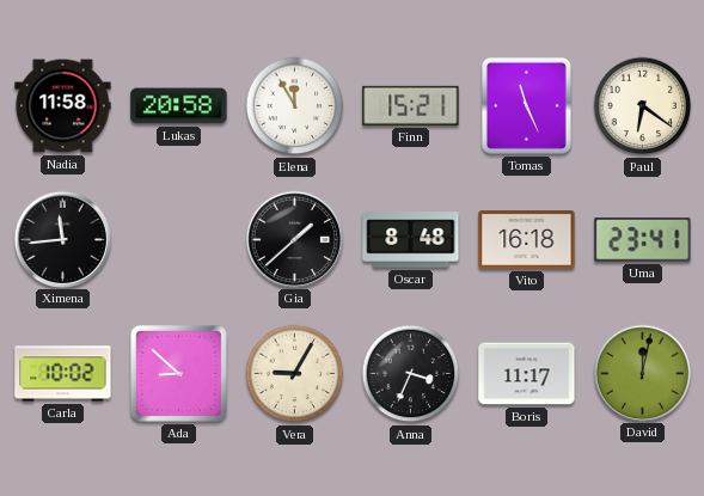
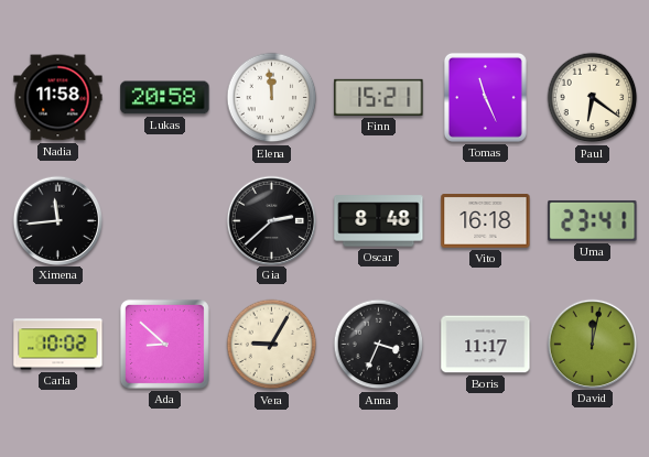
Elena: 11:55 -> 11:59 (272, 98)
Gia: 1:38 -> 2:38 (271, 220)
